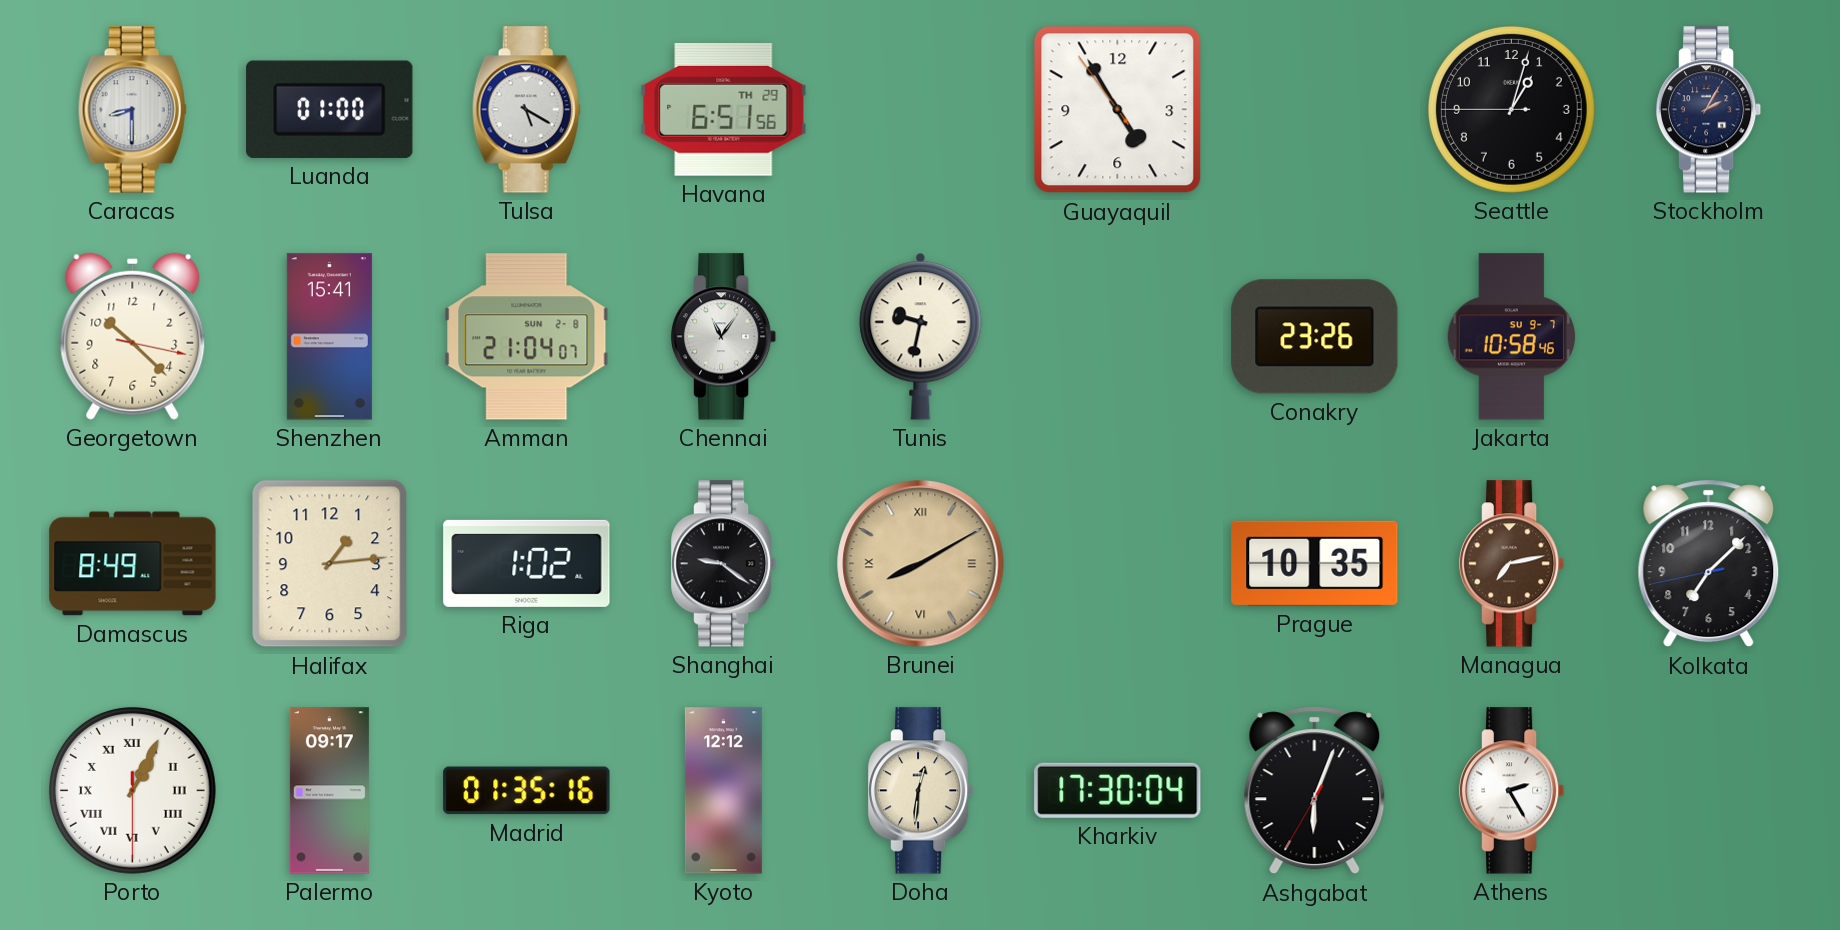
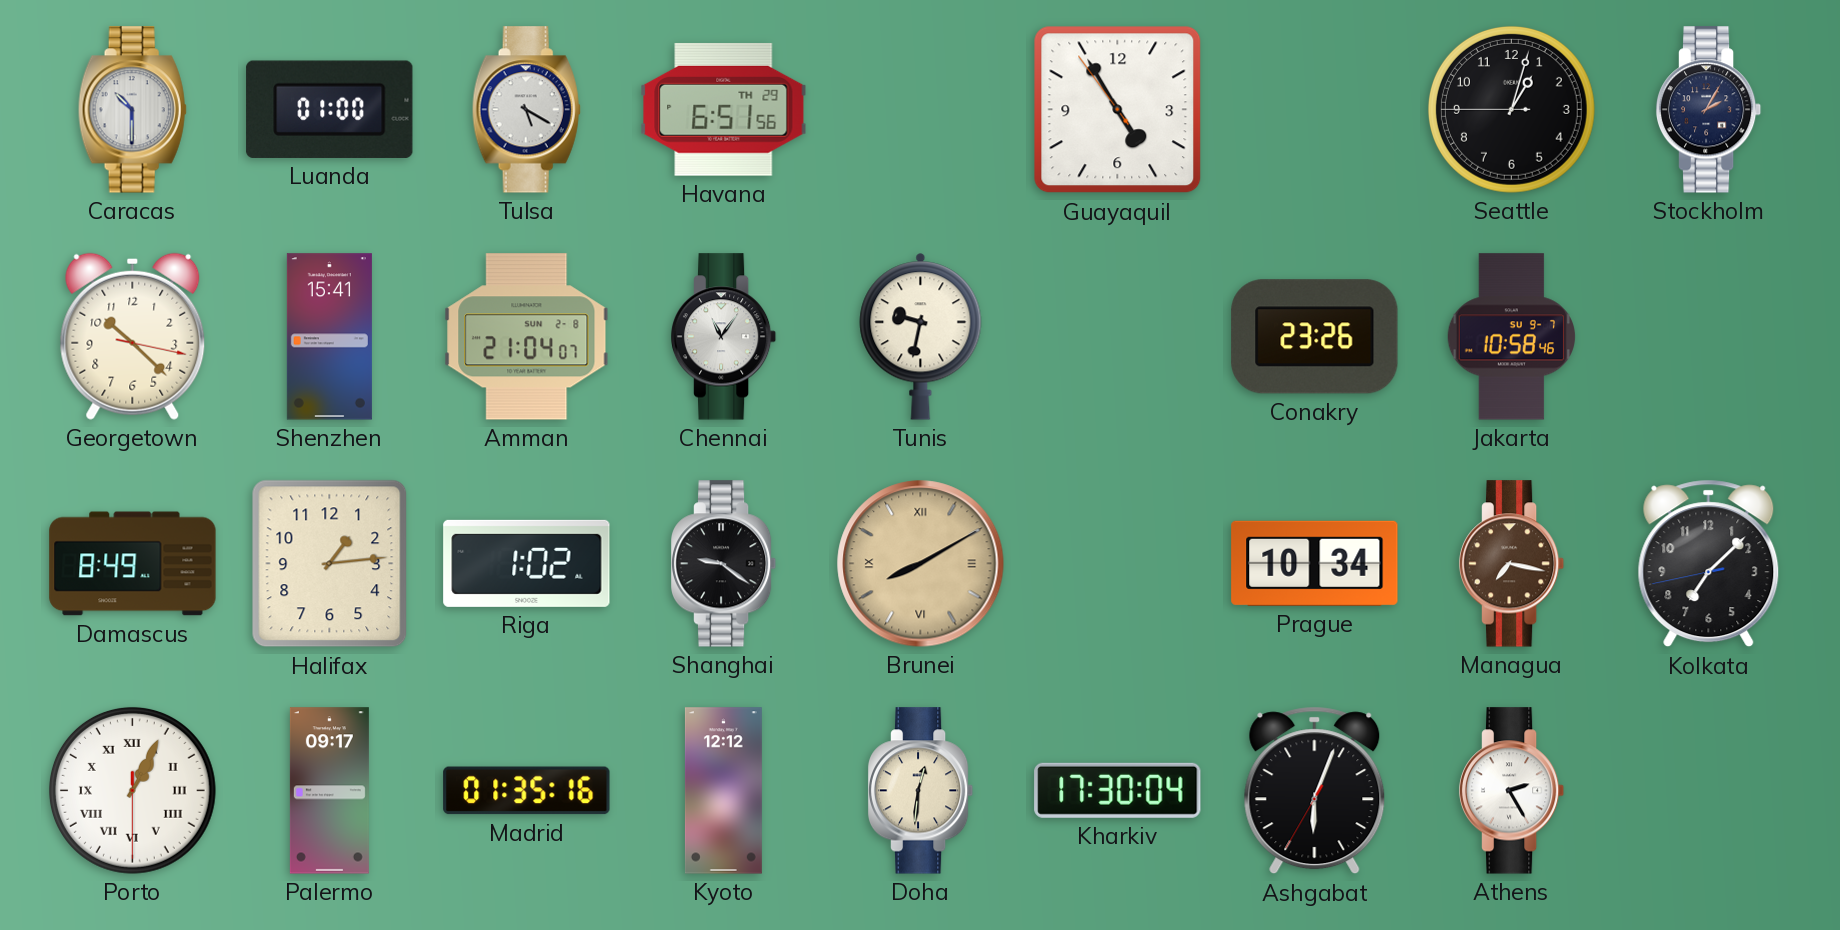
Caracas: 8:30 -> 10:30 (132, 110)
Prague: 10:35 -> 10:34 (1315, 563)
Managua: 7:13 -> 7:17 (1512, 564)
